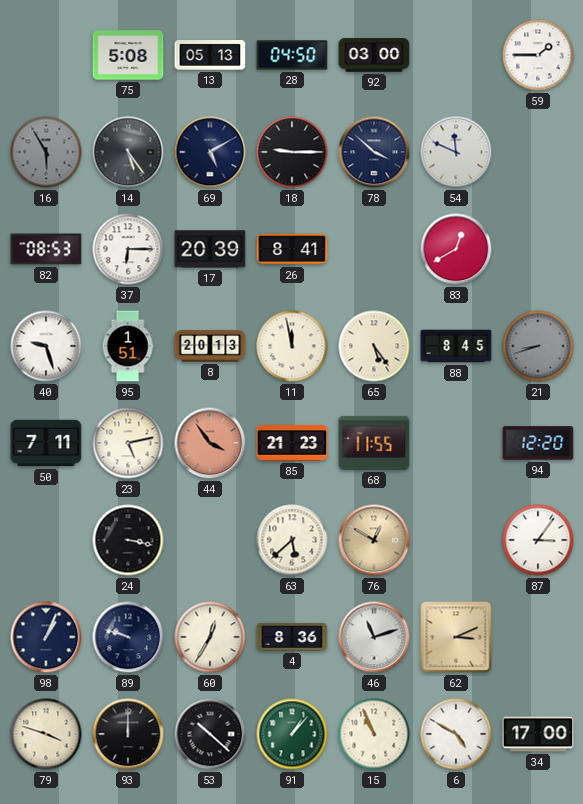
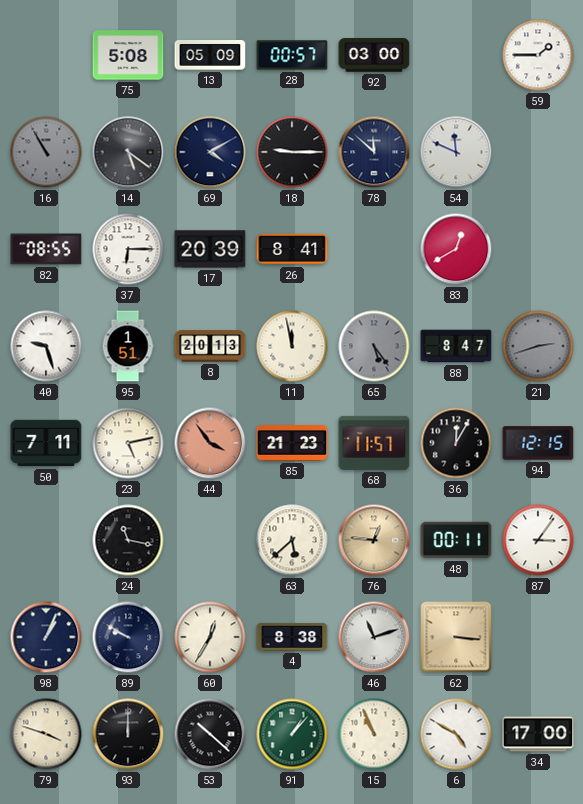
13: 05:13 -> 05:09 (210, 56)
28: 04:50 -> 00:57 (292, 55)
16: 5:55 -> 10:55 (46, 152)
14: 5:24 -> 5:21 (128, 152)
69: 5:10 -> 4:10 (210, 152)
78: 3:52 -> 11:52 (374, 152)
82: 08:53 -> 08:55 (46, 249)
65 dial: cream -> grey (374, 346)
88: 8:45 -> 8:47 (456, 346)
21: 8:42 -> 2:42 (538, 346)
68: 11:55 -> 11:57 (374, 443)
36: none -> 12:05 (456, 443)
94: 12:20 -> 12:15 (538, 443)
24: 3:17 -> 11:17 (128, 540)
76: 12:50 -> 12:46 (374, 540)
48: none -> 00:11 (456, 540)
89: 9:48 -> 9:50 (128, 637)
4: 8:36 -> 8:38 (292, 637)
62: 3:11 -> 3:16 (456, 637)
